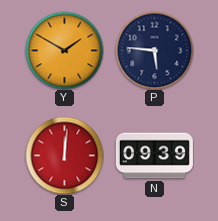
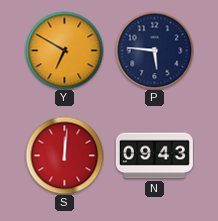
Y: 1:50 -> 6:50 (64, 50)
N: 09:39 -> 09:43 (154, 156)
